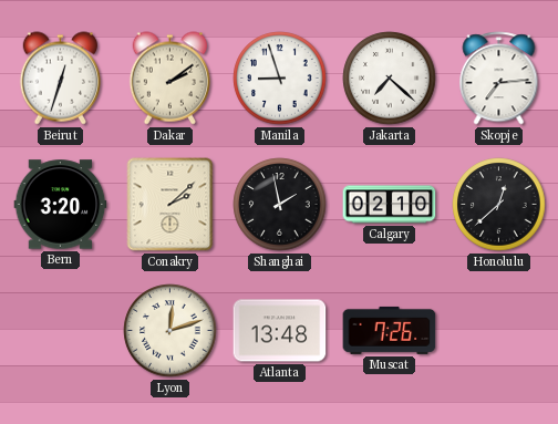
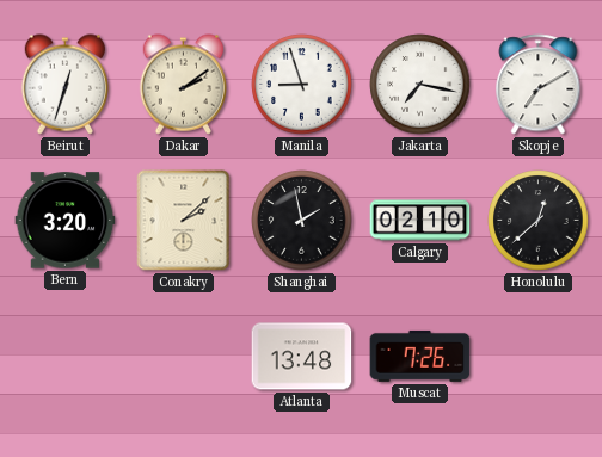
Jakarta: 7:22 -> 7:17 (420, 85)
Skopje: 7:14 -> 7:10 (539, 85)
Lyon: 12:12 -> none (170, 331)
